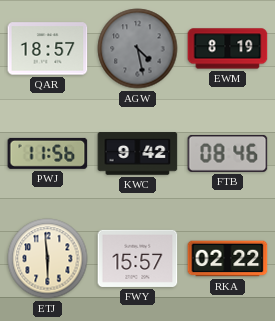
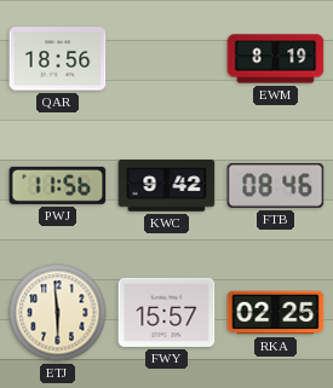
QAR: 18:57 -> 18:56 (58, 59)
AGW: 4:28 -> none (138, 49)
RKA: 02:22 -> 02:25 (276, 313)
